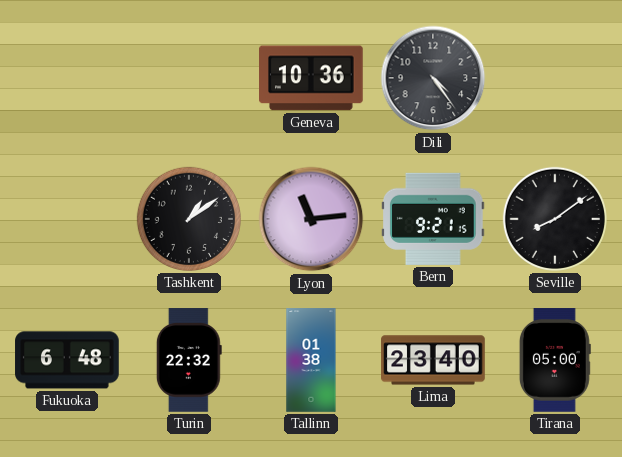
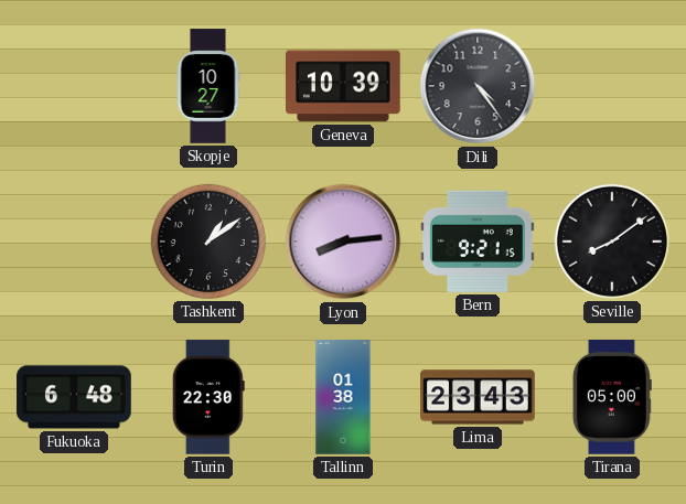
Skopje: none -> 10:27 (208, 86)
Geneva: 10:36 -> 10:39 (344, 86)
Lyon: 11:14 -> 8:14 (343, 242)
Turin: 22:32 -> 22:30 (208, 397)
Lima: 23:40 -> 23:43 (478, 397)
